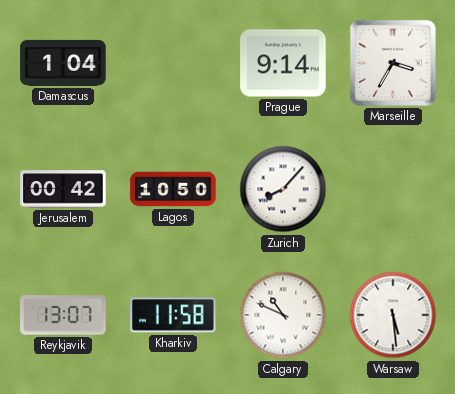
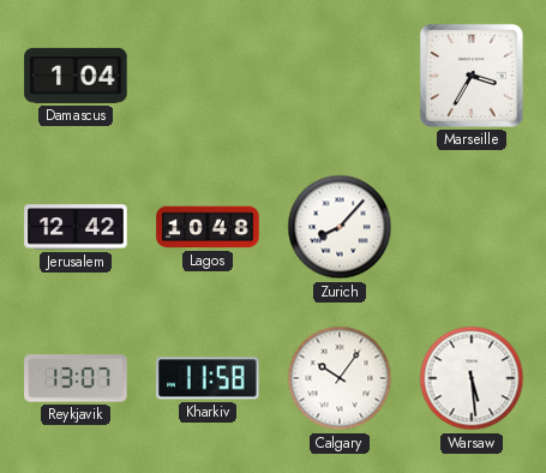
Prague: 9:14 -> none (283, 63)
Jerusalem: 00:42 -> 12:42 (76, 227)
Lagos: 10:50 -> 10:48 (208, 227)
Calgary: 10:49 -> 10:06 (340, 378)
